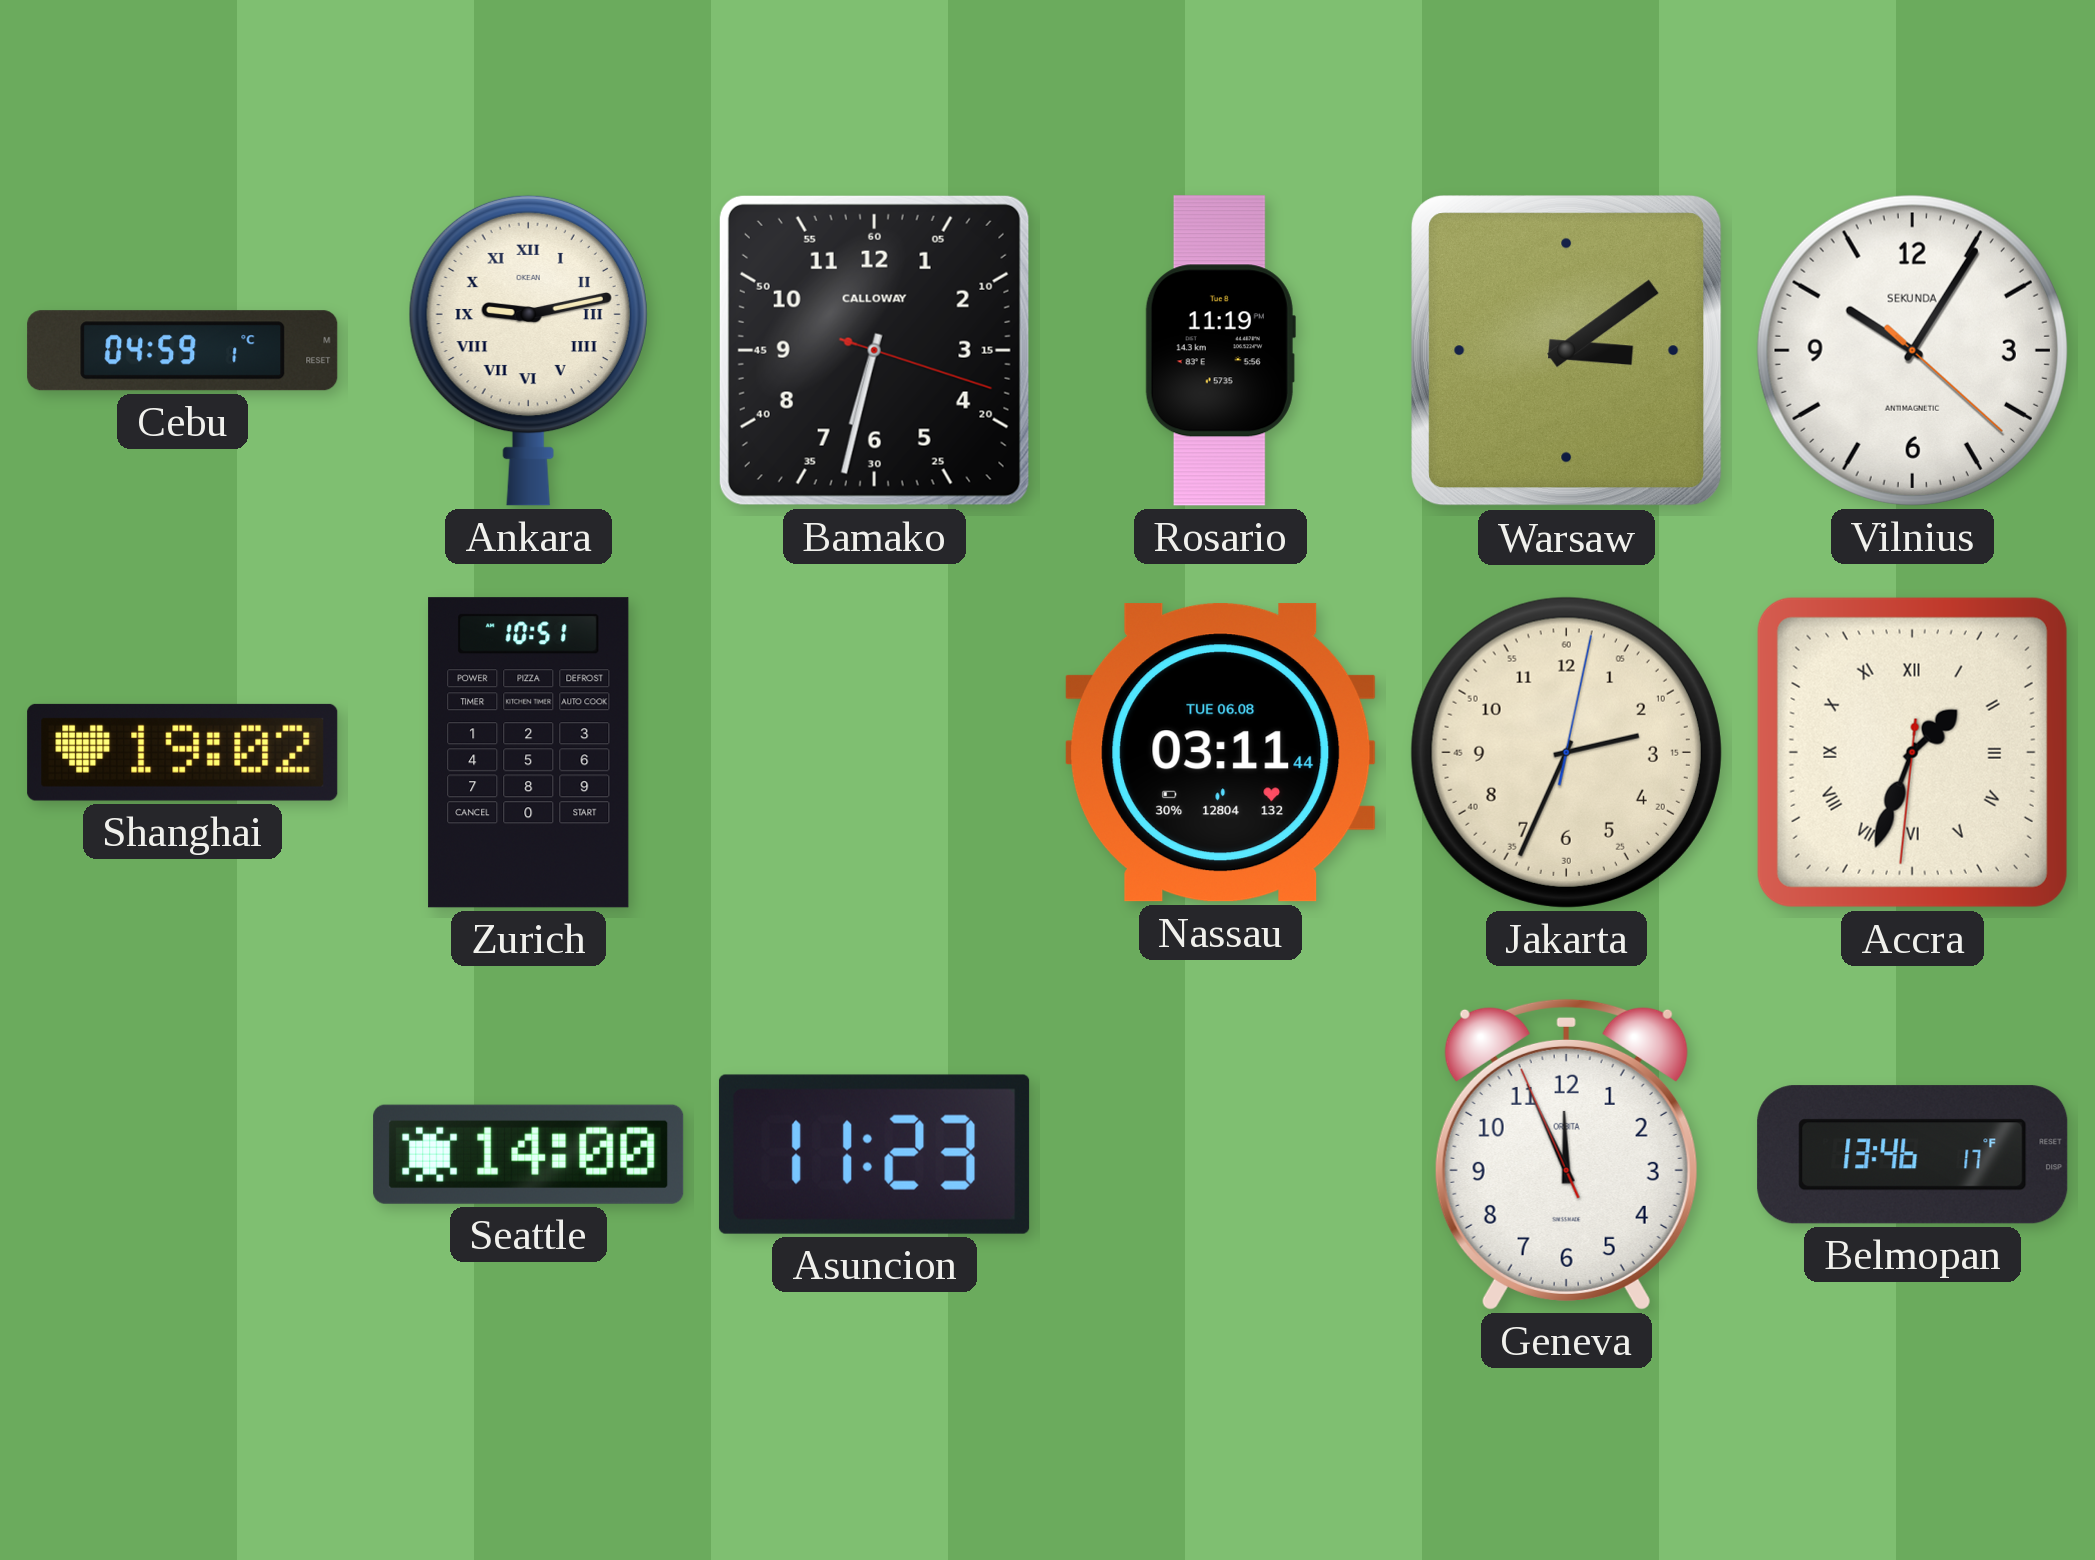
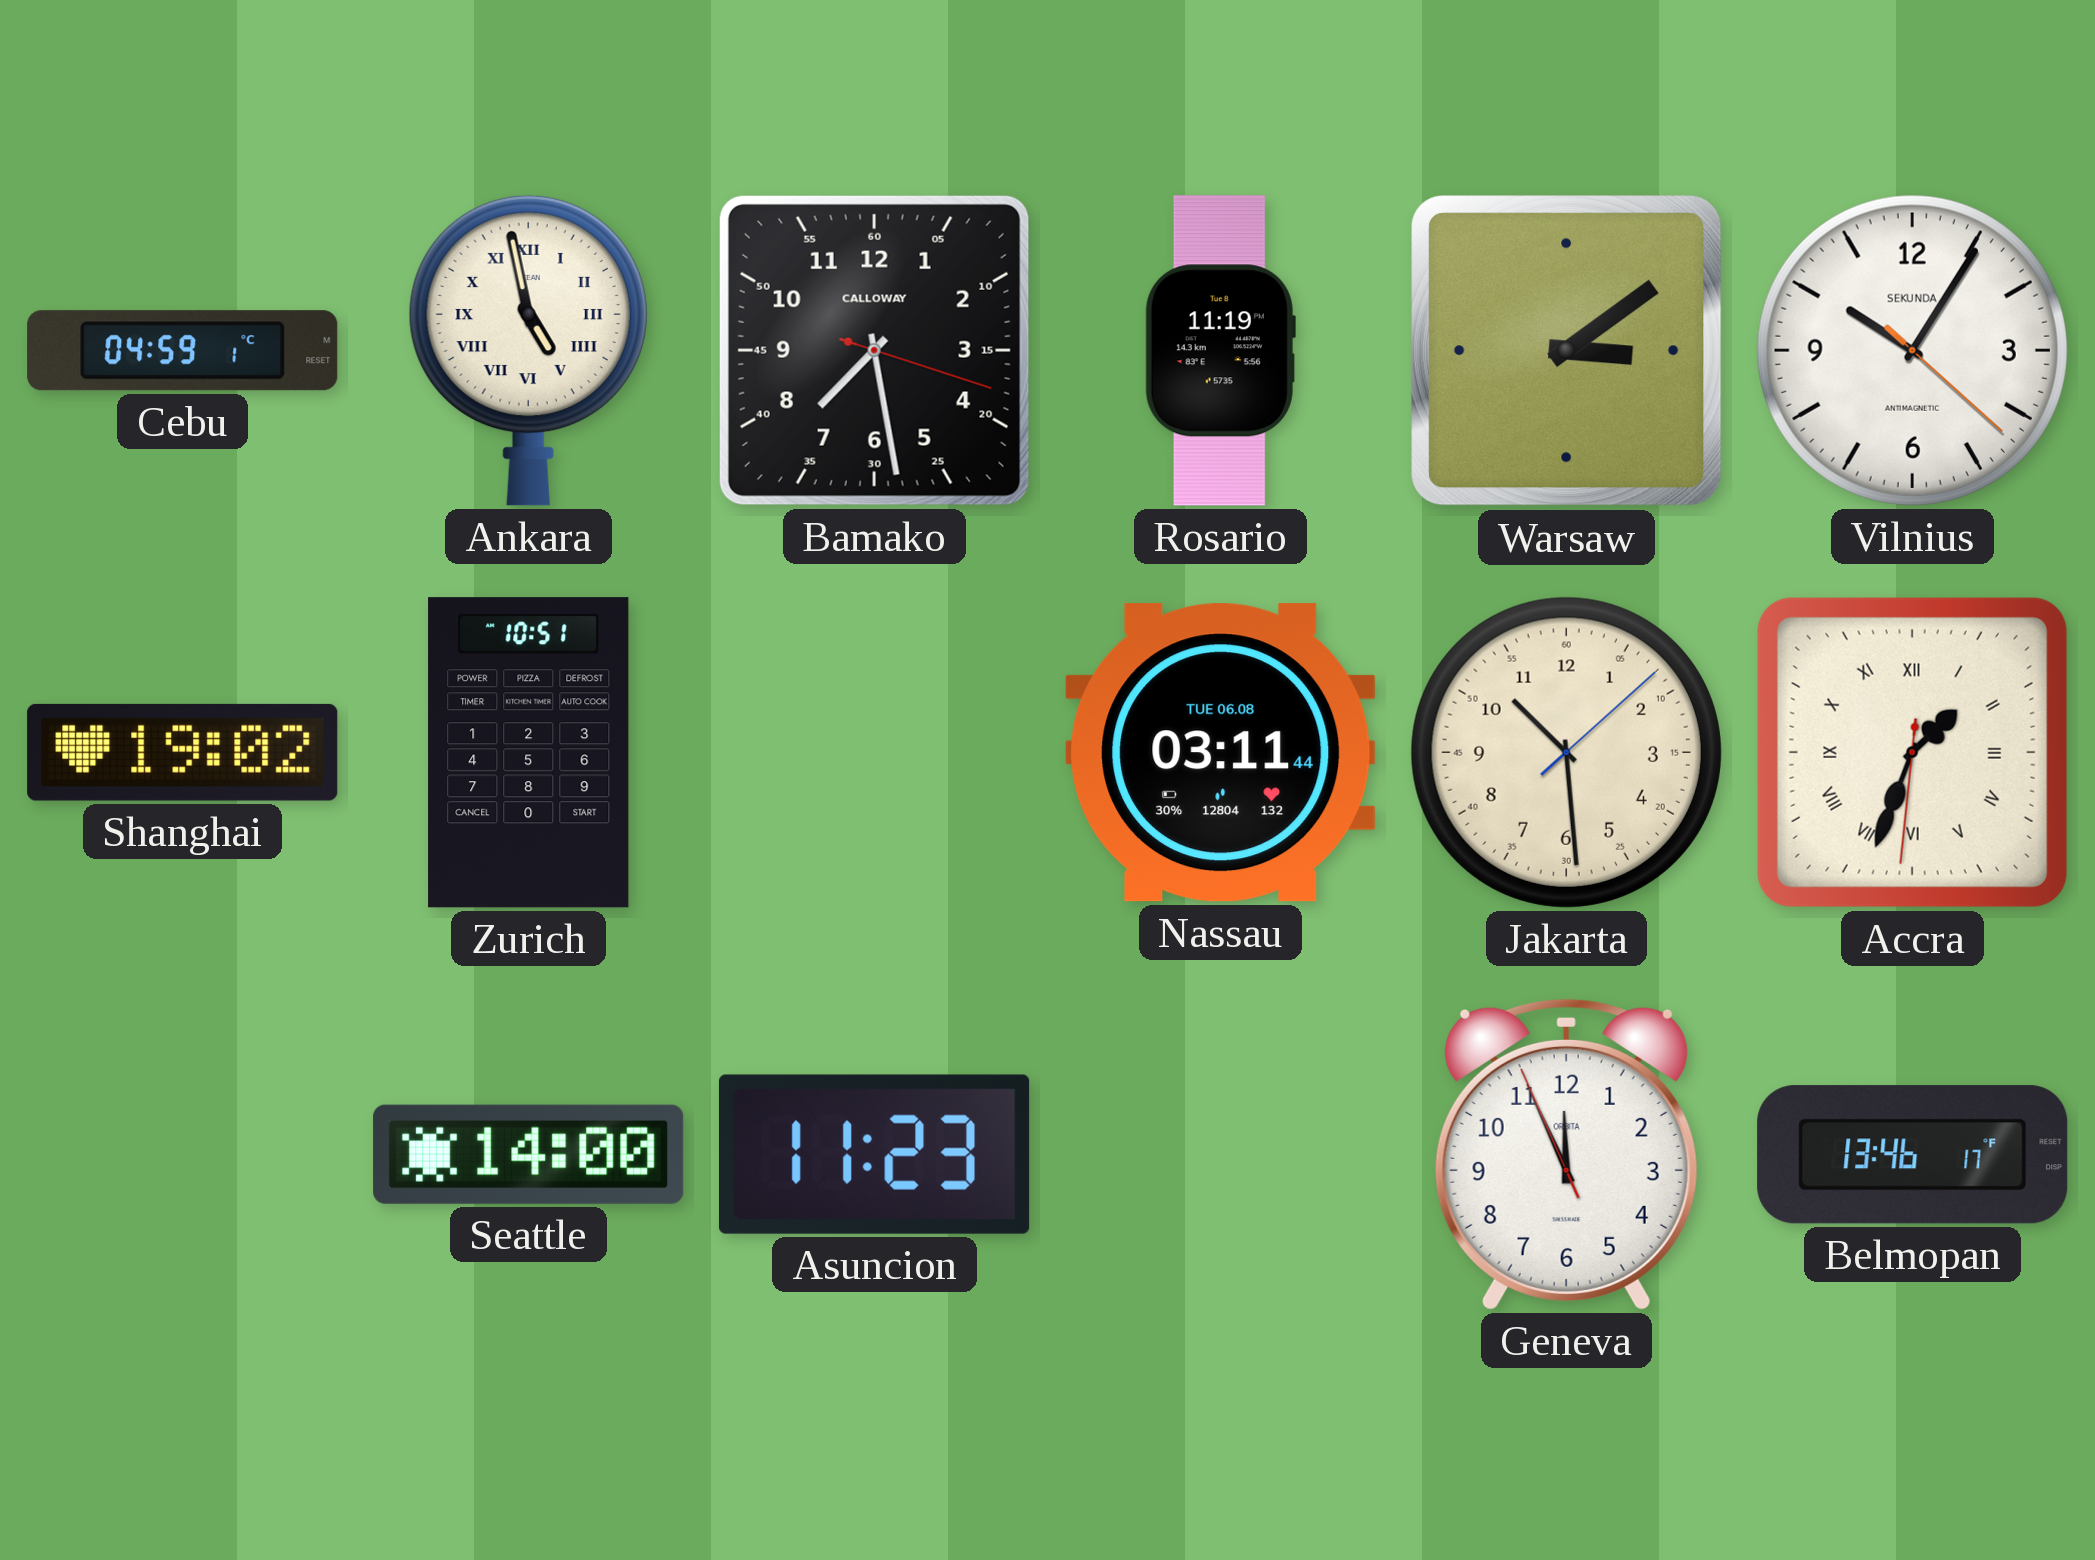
Ankara: 9:13 -> 4:58 (528, 350)
Bamako: 6:32 -> 7:28 (874, 350)
Jakarta: 2:34 -> 10:29 (1566, 752)
